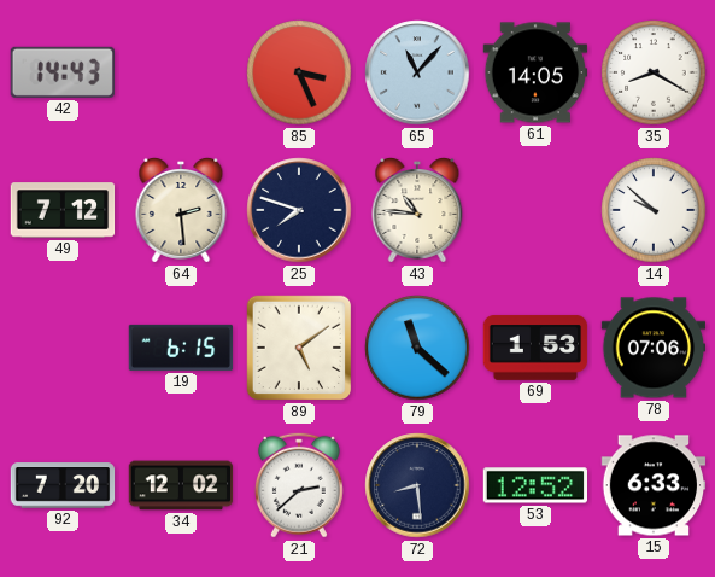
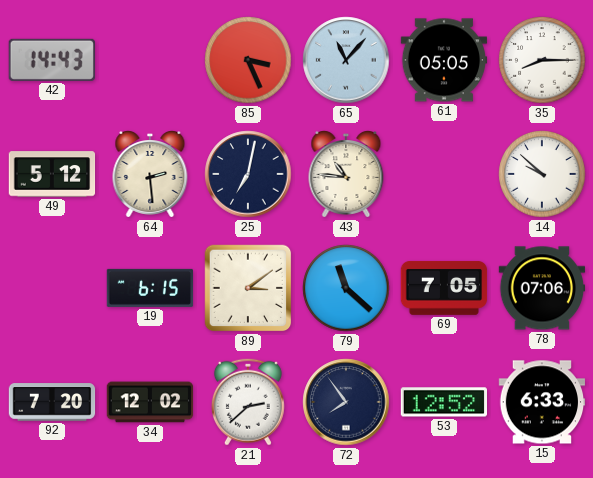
61: 14:05 -> 05:05 (444, 60)
35: 8:20 -> 8:15 (542, 60)
49: 7:12 -> 5:12 (52, 174)
25: 7:48 -> 7:02 (248, 174)
89: 5:09 -> 3:09 (248, 288)
69: 1:53 -> 7:05 (444, 288)
72: 8:29 -> 7:54 (346, 402)
